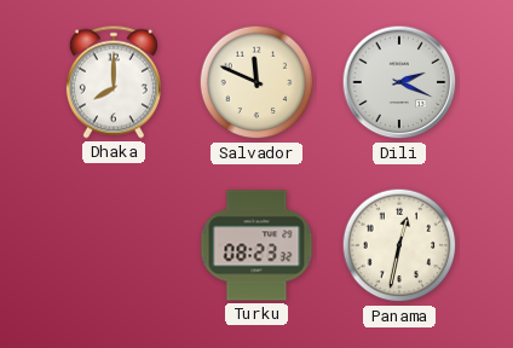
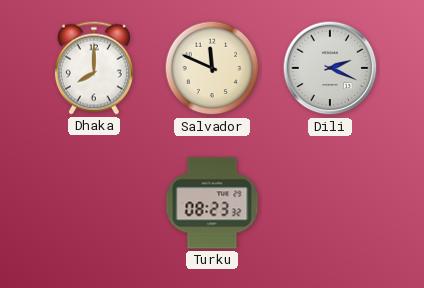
Panama: 12:32 -> none (399, 245)
